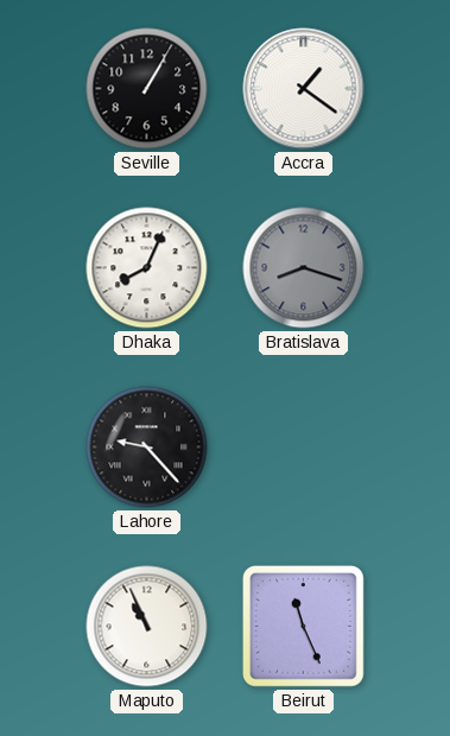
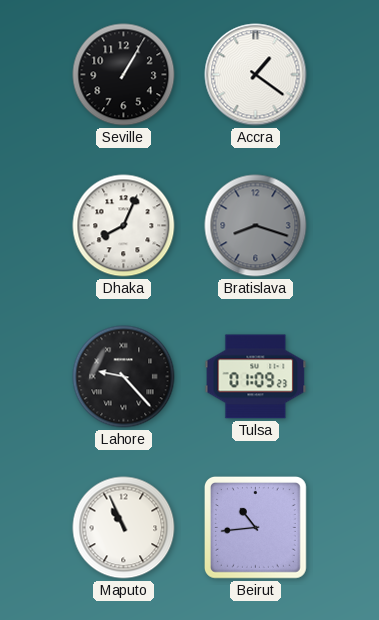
Tulsa: none -> 01:09 (256, 377)
Beirut: 11:26 -> 10:44 (255, 527)
